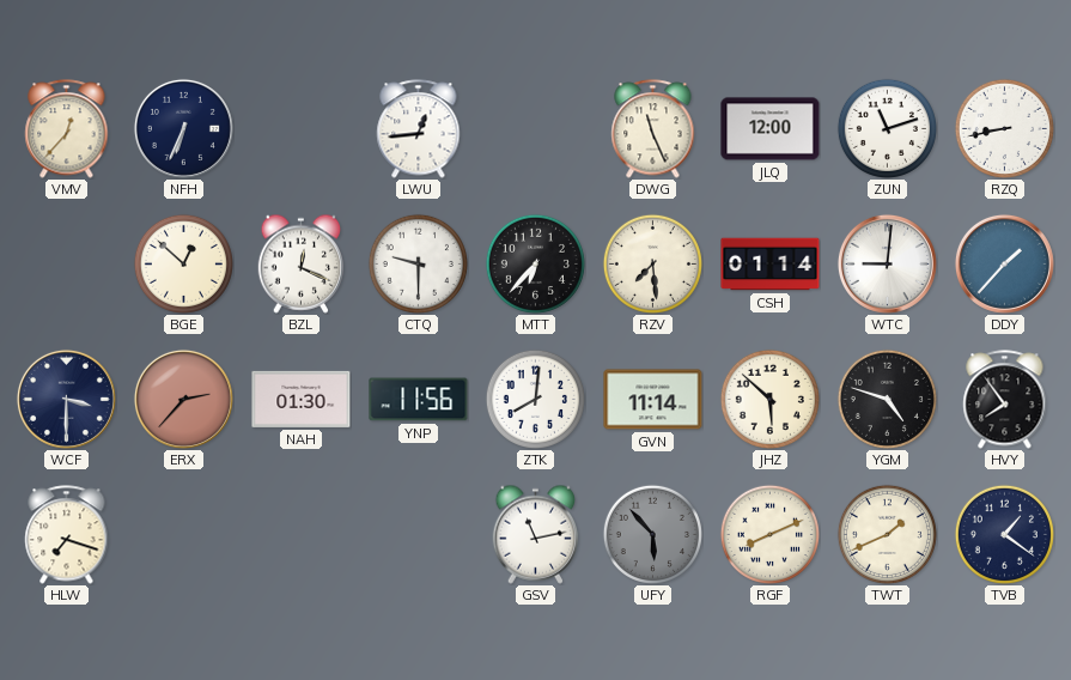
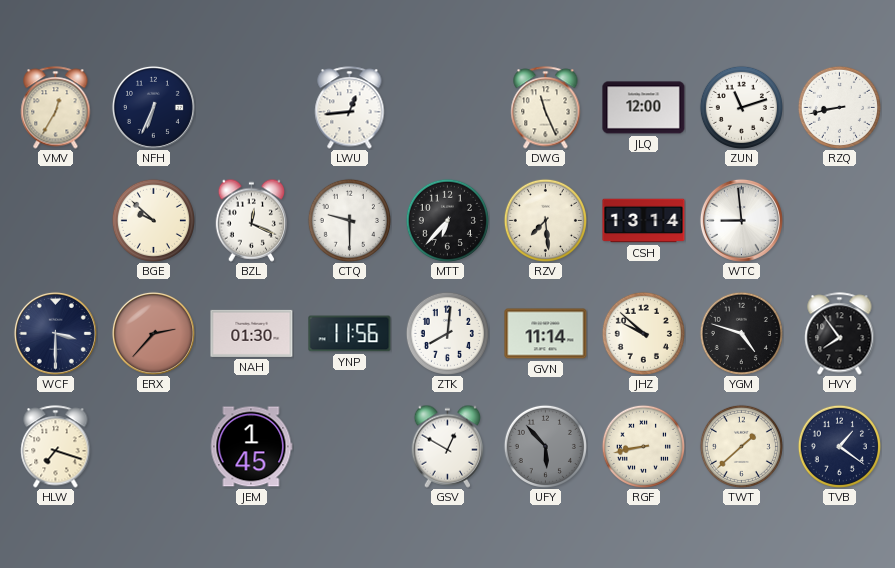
VMV: 12:37 -> 12:35 (56, 108)
BGE: 12:52 -> 9:52 (153, 220)
CSH: 01:14 -> 13:14 (644, 221)
WTC: 9:01 -> 8:59 (741, 220)
DDY: 1:37 -> none (1004, 263)
JHZ: 5:52 -> 9:52 (643, 333)
JEM: none -> 1:45 (252, 447)
GSV: 11:13 -> 12:50 (448, 446)
RGF: 8:11 -> 8:43 (643, 446)
TWT: 1:41 -> 1:38 (741, 446)
